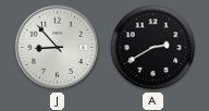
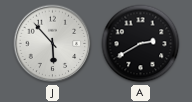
J: 8:53 -> 5:53 (53, 44)
